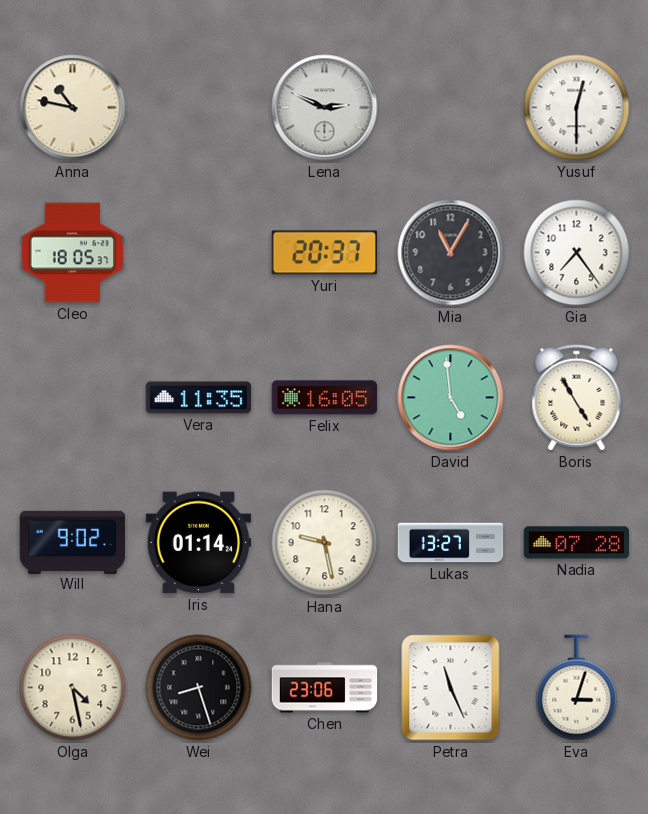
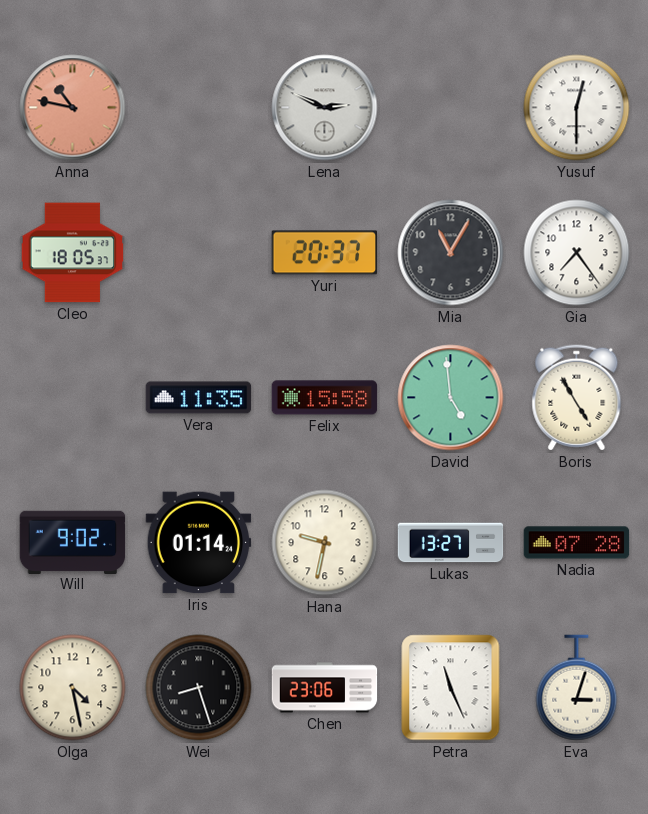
Anna dial: cream -> salmon (73, 108)
Felix: 16:05 -> 15:58 (325, 398)
Hana: 9:28 -> 9:32 (325, 543)
